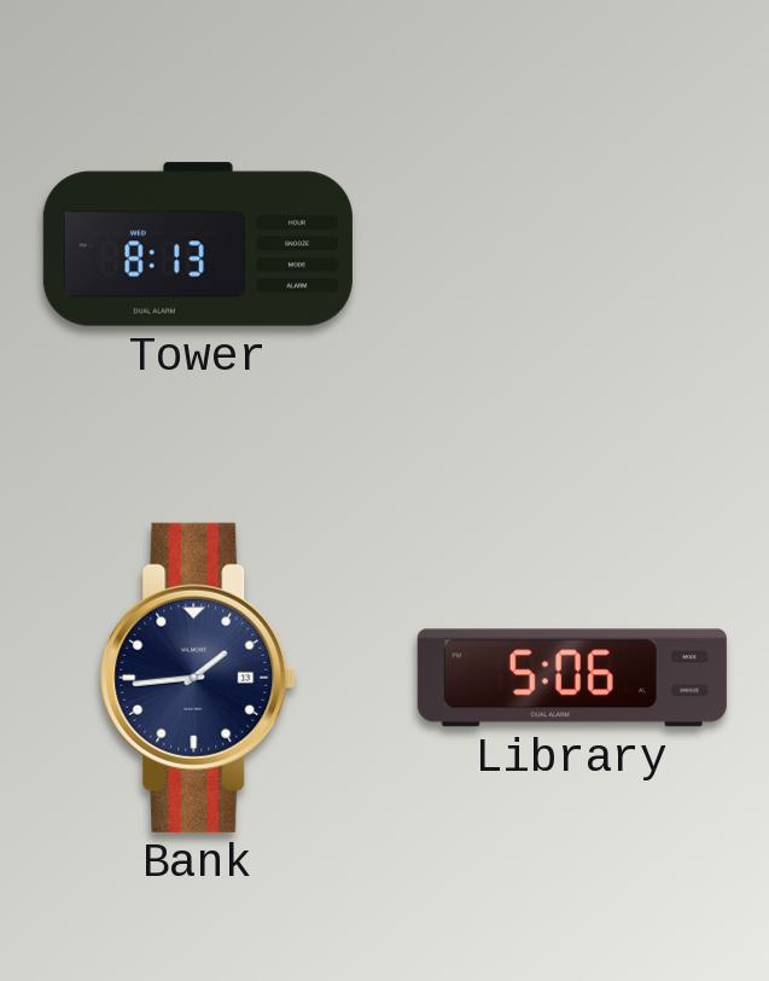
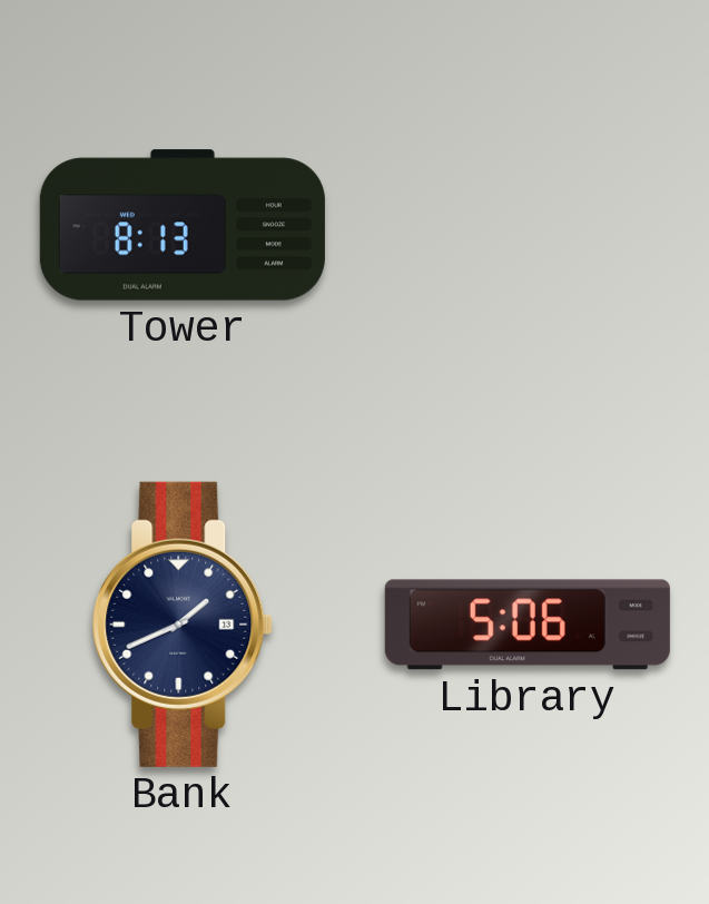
Bank: 1:44 -> 1:41 (183, 625)
